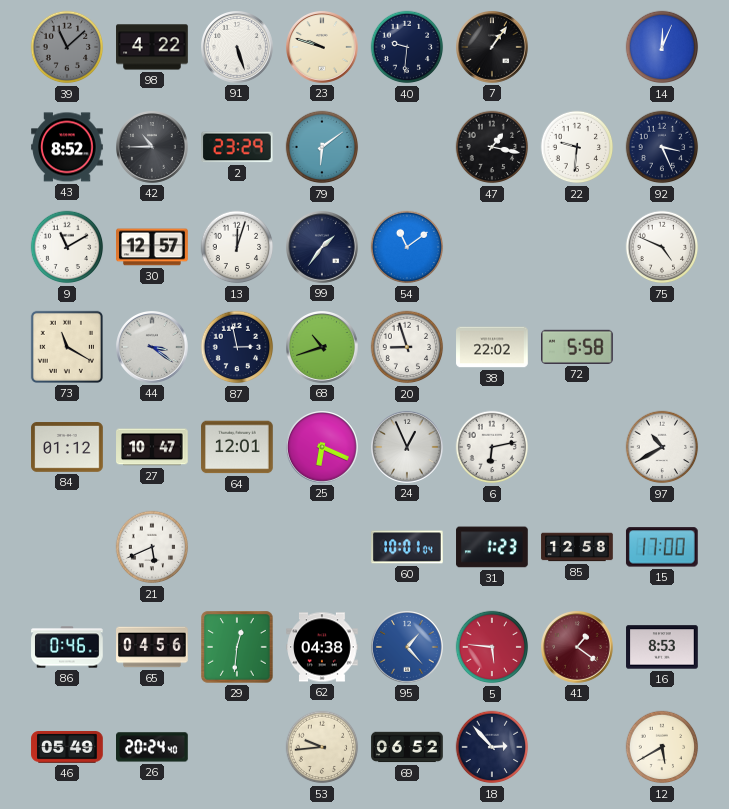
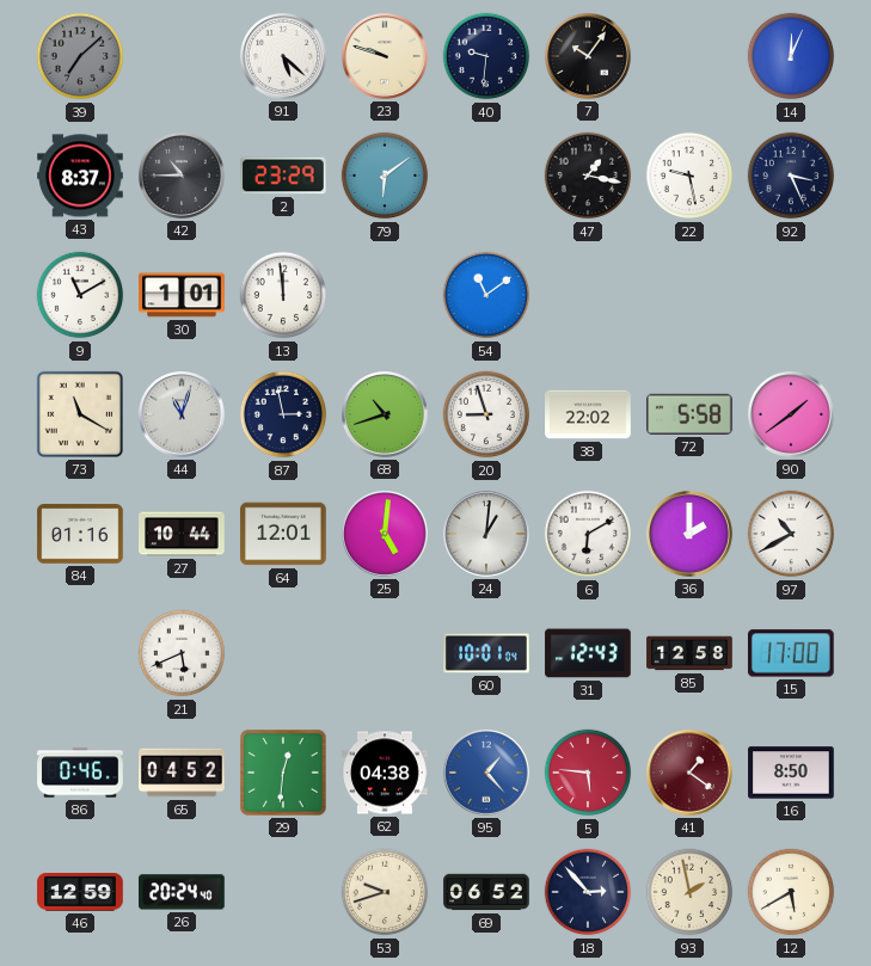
39: 11:08 -> 7:08 (80, 56)
98: 4:22 -> none (152, 47)
91: 5:27 -> 5:22 (284, 57)
7: 1:06 -> 10:06 (589, 57)
43: 8:52 -> 8:37 (80, 176)
22: 9:31 -> 9:28 (689, 176)
30: 12:57 -> 1:01 (182, 295)
13: 12:03 -> 11:59 (283, 295)
99: 1:36 -> none (323, 248)
75: 4:49 -> none (662, 247)
44: 3:21 -> 11:03 (183, 416)
90: none -> 1:39 (792, 416)
84: 01:12 -> 01:16 (80, 534)
27: 10:47 -> 10:44 (182, 534)
25: 6:19 -> 5:01 (386, 535)
24: 12:56 -> 1:01 (487, 535)
6: 6:13 -> 6:10 (588, 534)
36: none -> 2:00 (691, 535)
31: 1:23 -> 12:43 (588, 653)
65: 04:56 -> 04:52 (182, 773)
16: 8:53 -> 8:50 (791, 773)
46: 05:49 -> 12:59 (80, 892)
53: 9:44 -> 9:42 (385, 892)
93: none -> 1:58 (689, 892)
